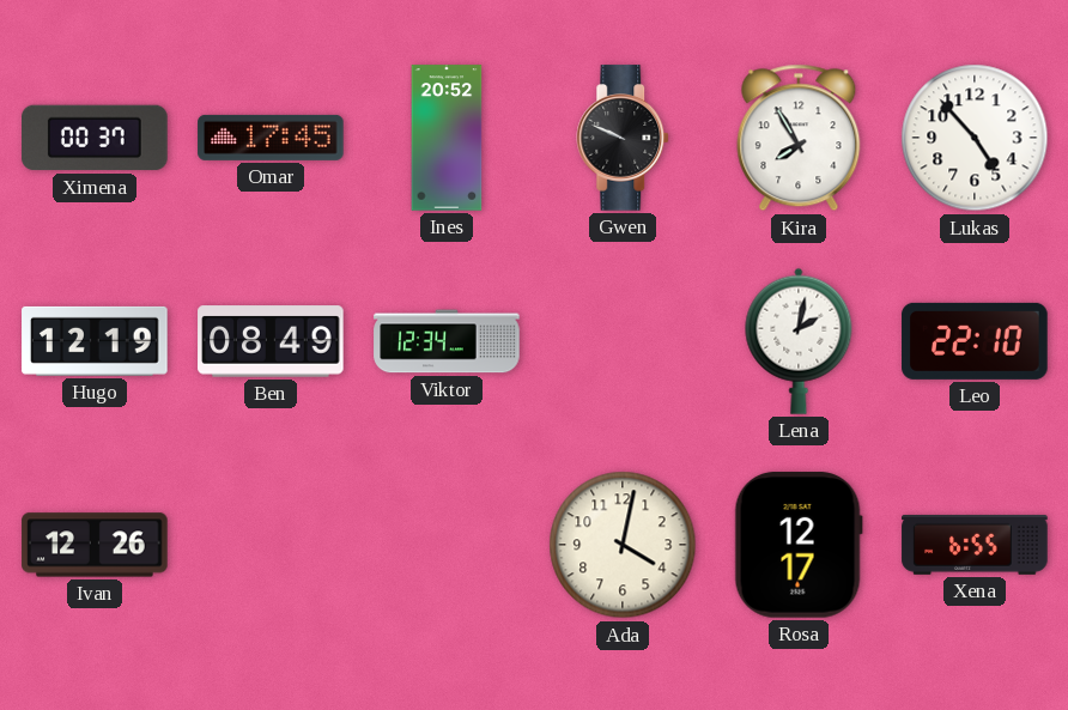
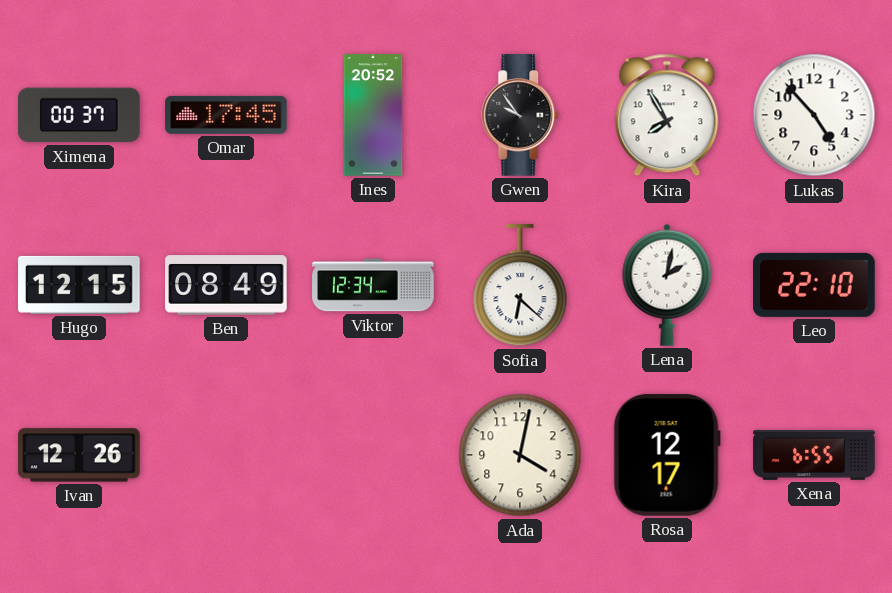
Gwen: 9:49 -> 9:54 (521, 115)
Hugo: 12:19 -> 12:15 (79, 285)
Sofia: none -> 6:22 (520, 286)
